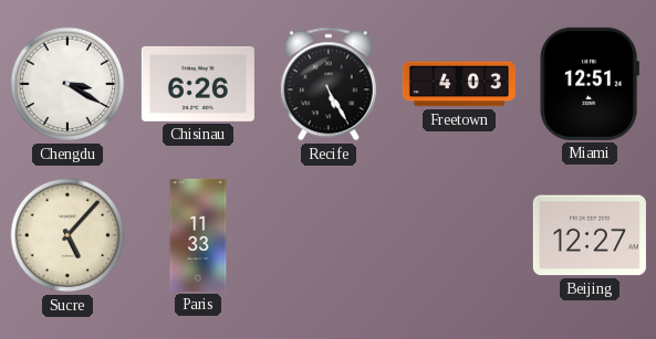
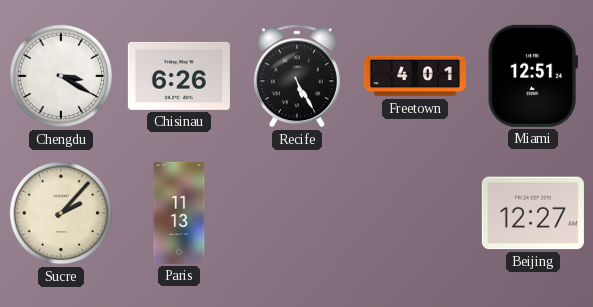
Freetown: 4:03 -> 4:01 (415, 76)
Sucre: 5:07 -> 2:07 (61, 213)
Paris: 11:33 -> 11:13 (179, 213)
